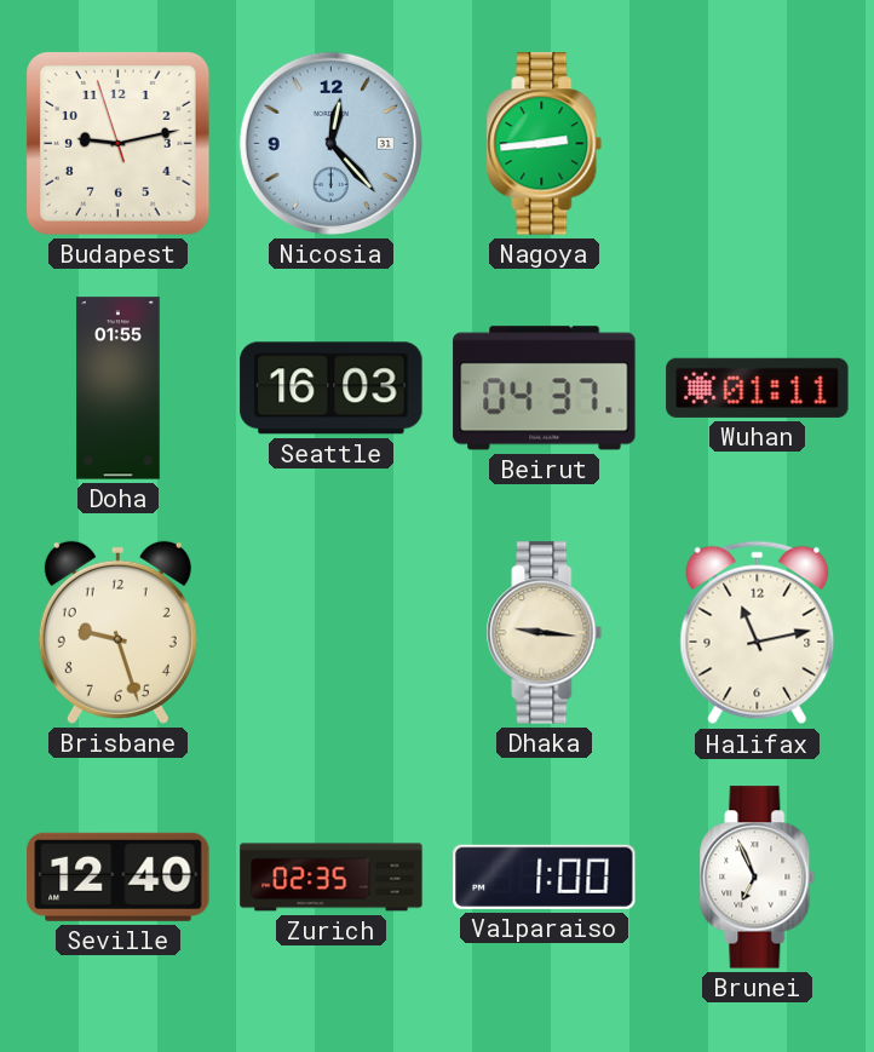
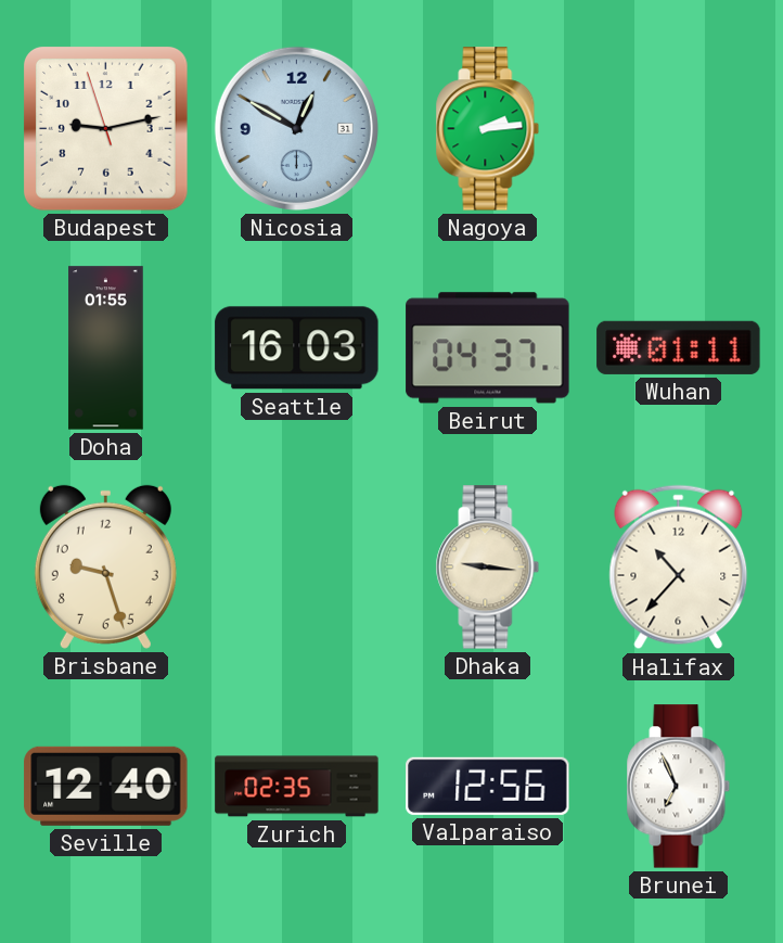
Nicosia: 12:23 -> 12:50 (296, 128)
Nagoya: 2:44 -> 2:14 (488, 129)
Halifax: 11:13 -> 10:37 (679, 568)
Valparaiso: 1:00 -> 12:56 (488, 786)
